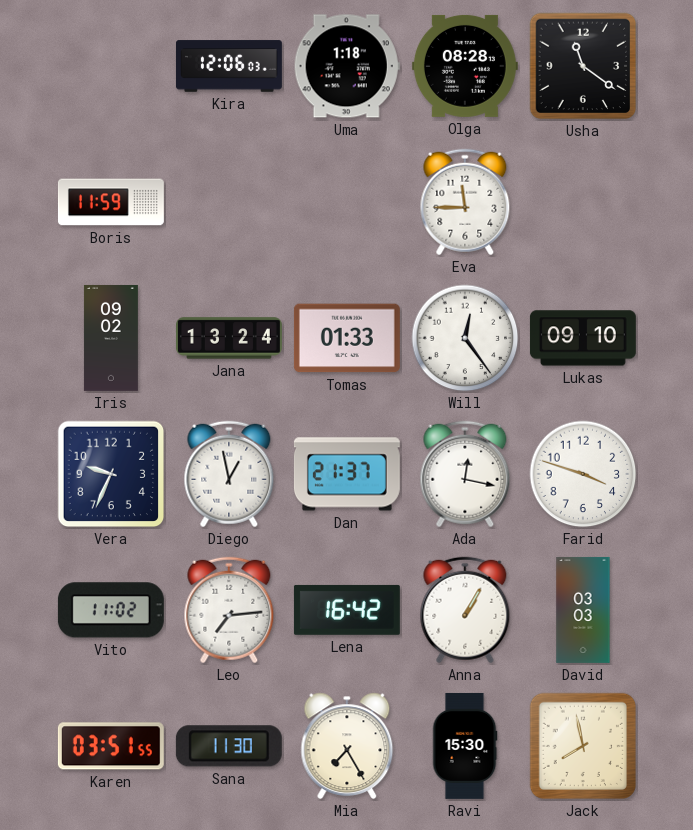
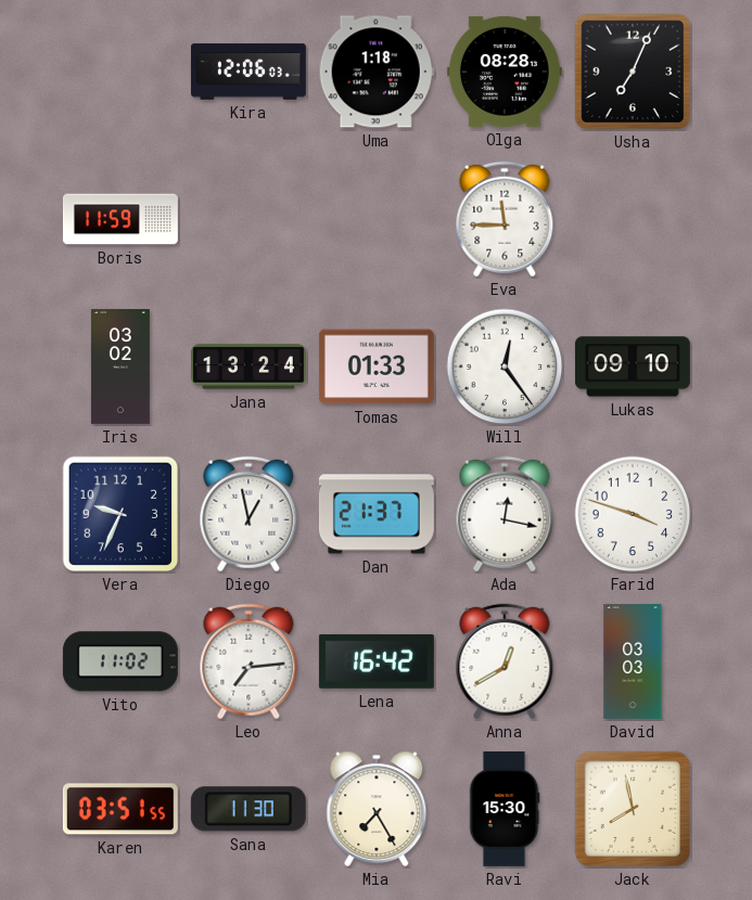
Usha: 11:21 -> 7:04 (633, 72)
Iris: 09:02 -> 03:02 (120, 367)
Anna: 1:05 -> 12:40 (505, 661)
